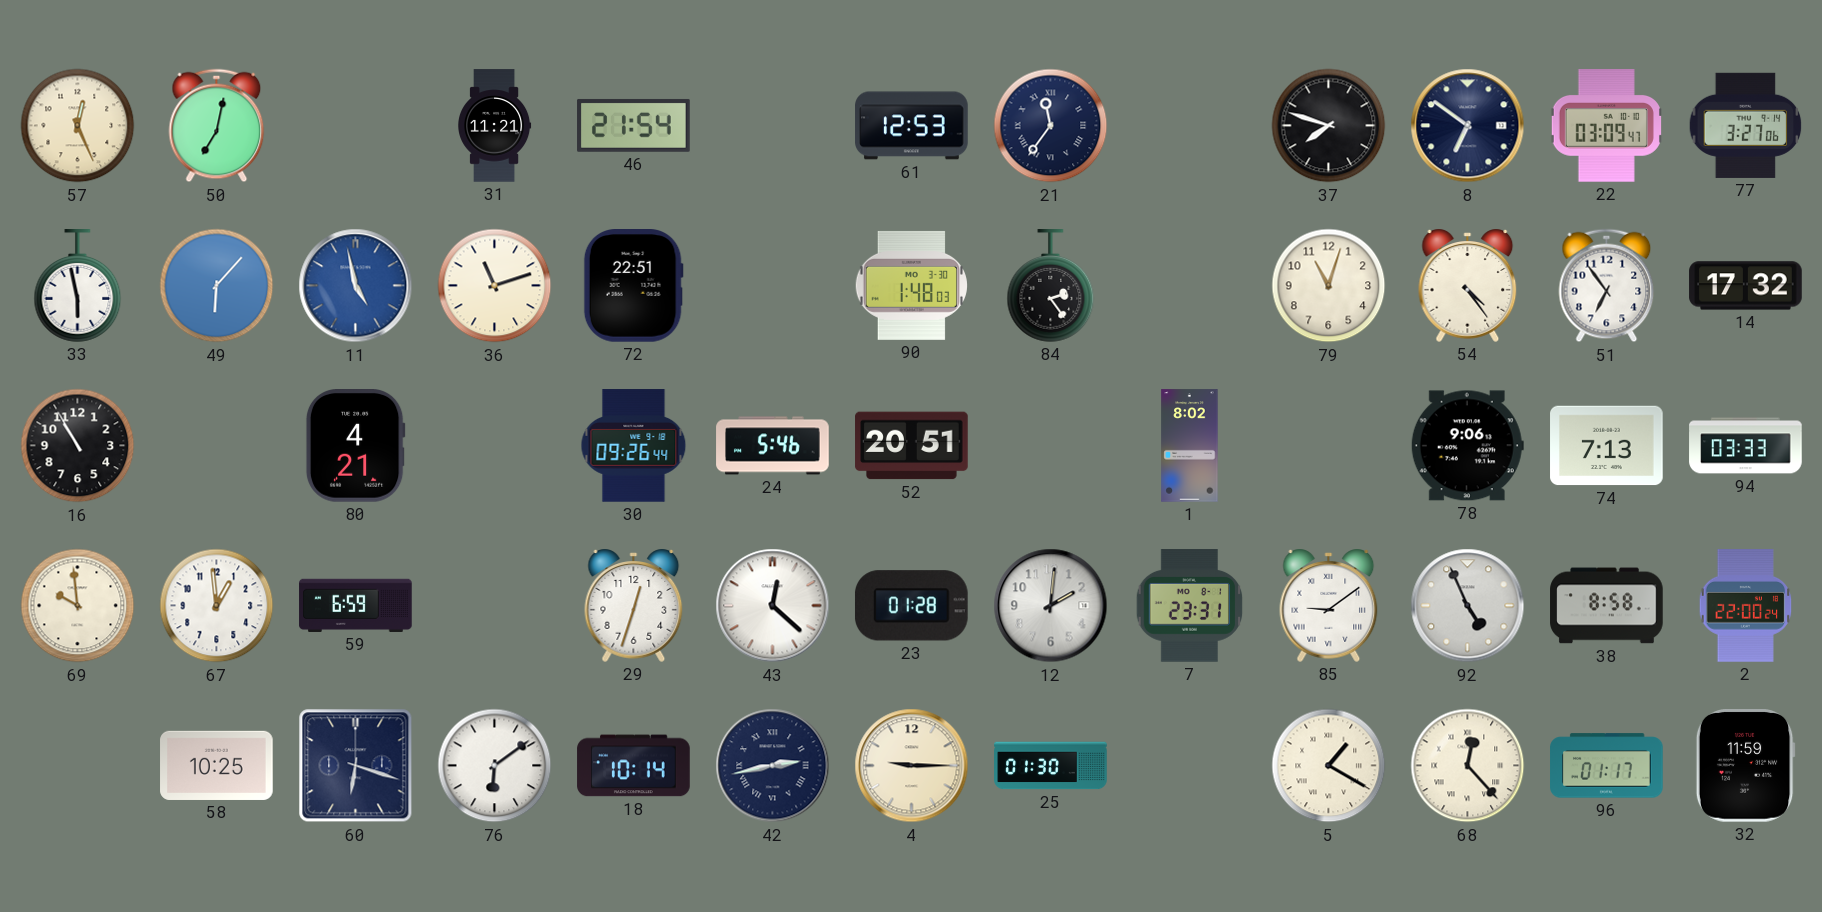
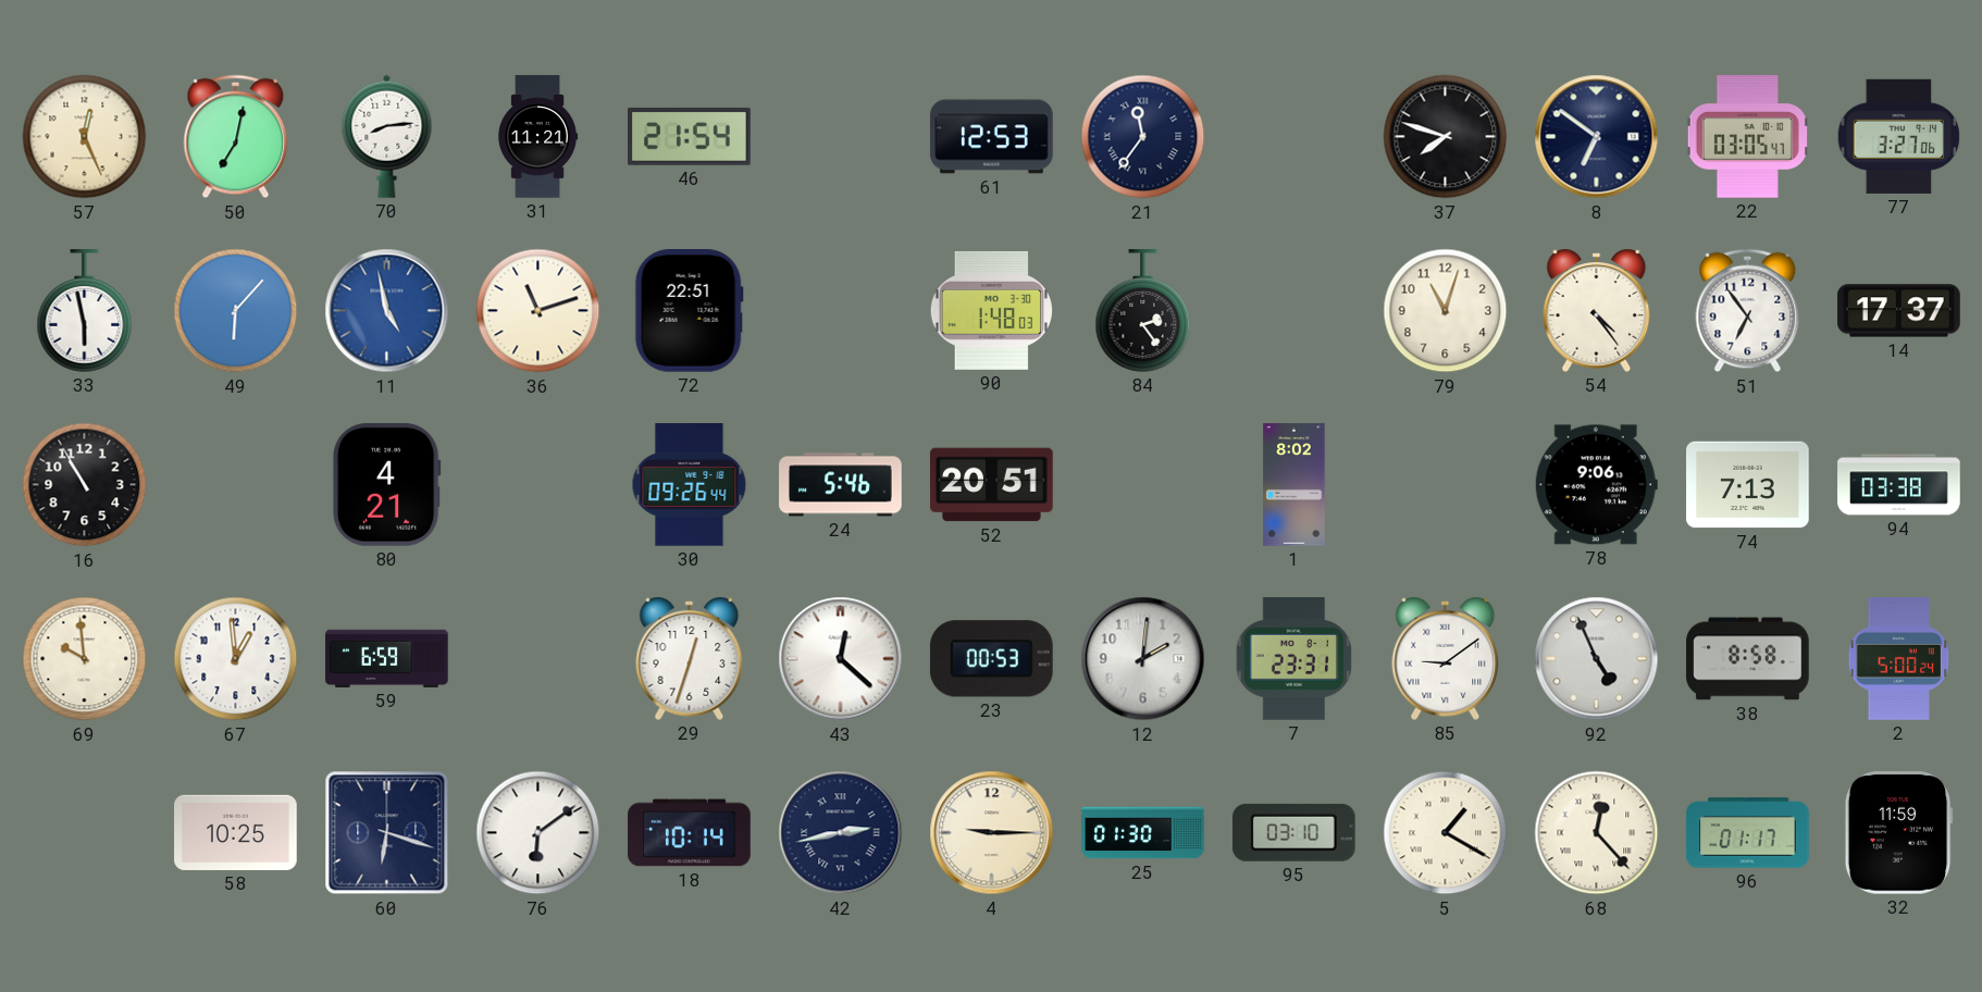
70: none -> 8:14 (387, 136)
22: 03:09 -> 03:05 (1747, 137)
14: 17:32 -> 17:37 (1899, 311)
94: 03:33 -> 03:38 (1899, 485)
23: 01:28 -> 00:53 (991, 659)
2: 22:00 -> 5:00 (1899, 659)
95: none -> 03:10 (1293, 832)
